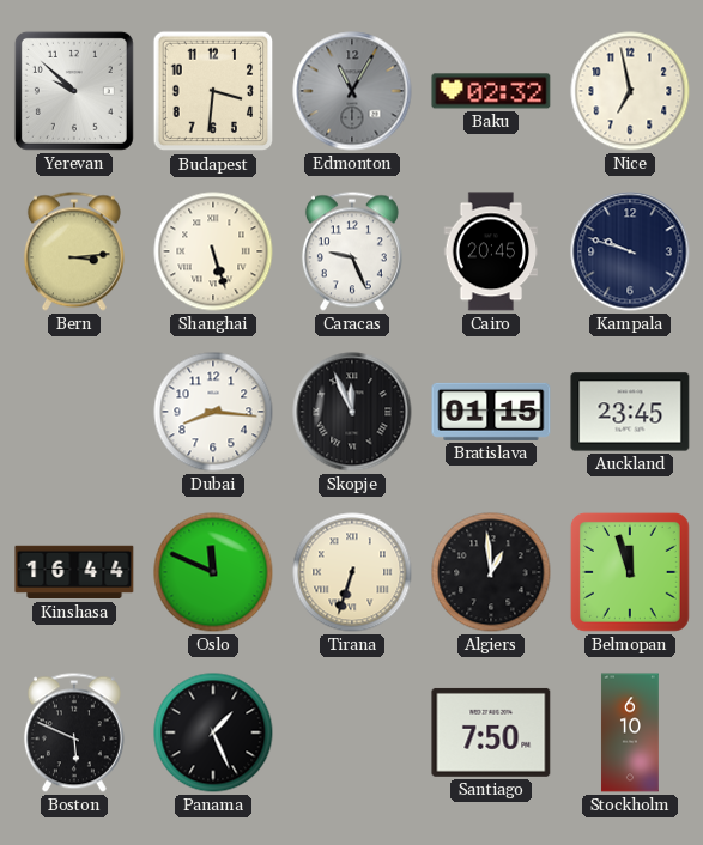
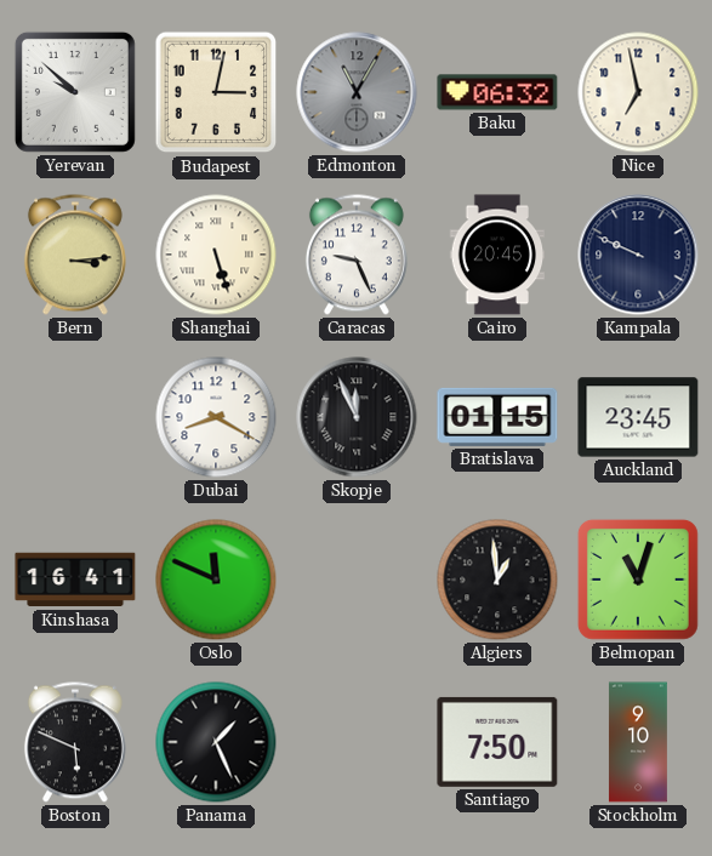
Budapest: 3:31 -> 3:02 (216, 92)
Baku: 02:32 -> 06:32 (497, 92)
Kampala: 9:48 -> 9:49 (638, 255)
Dubai: 8:16 -> 8:20 (216, 417)
Kinshasa: 16:44 -> 16:41 (75, 580)
Tirana: 6:33 -> none (352, 572)
Belmopan: 11:57 -> 11:03 (638, 580)
Stockholm: 6:10 -> 9:10 (638, 742)
